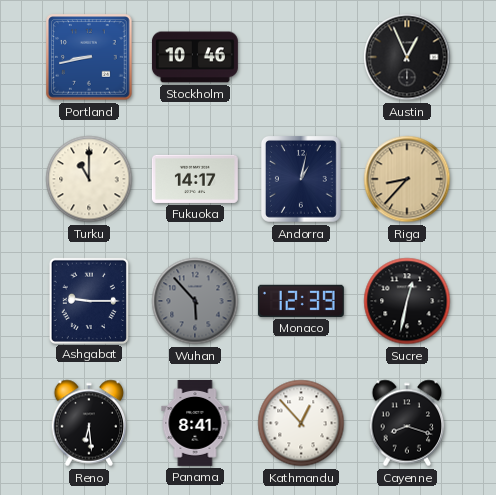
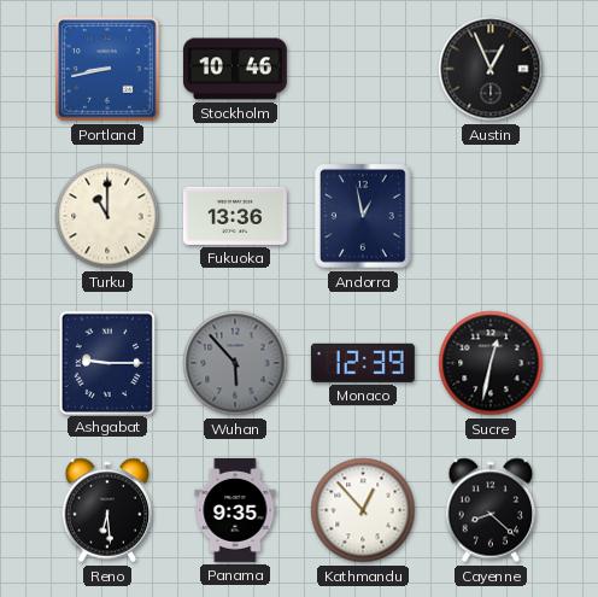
Fukuoka: 14:17 -> 13:36 (235, 216)
Andorra: 1:02 -> 12:58 (363, 216)
Riga: 8:37 -> none (407, 179)
Panama: 8:41 -> 9:35 (235, 510)
Cayenne: 8:18 -> 8:22 (491, 510)
